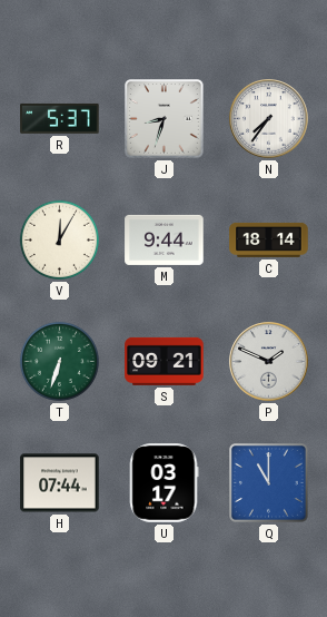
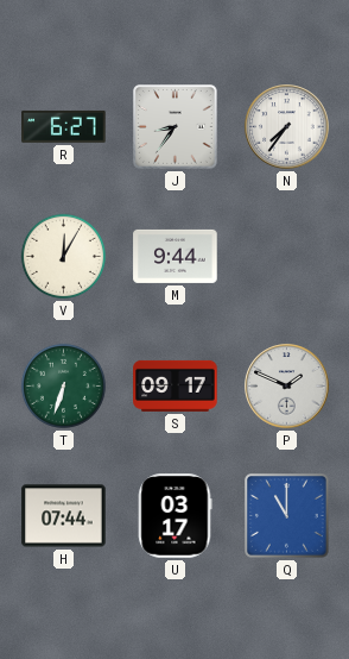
R: 5:37 -> 6:27 (64, 126)
J: 8:33 -> 8:36 (176, 127)
C: 18:14 -> none (269, 239)
S: 09:21 -> 09:17 (176, 385)
